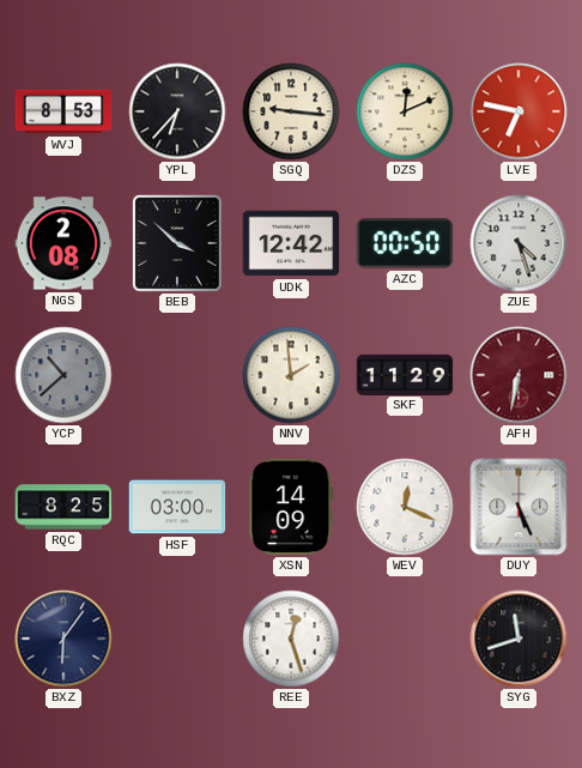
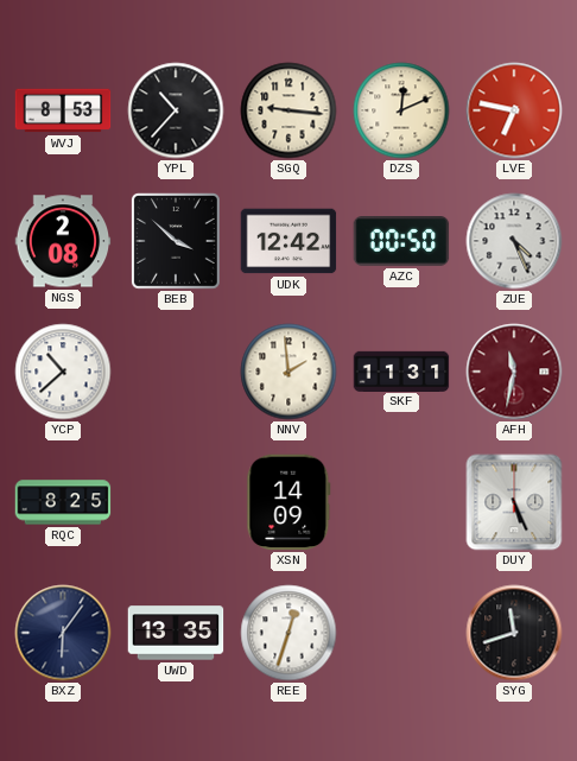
YPL: 6:37 -> 10:37 (176, 110)
ZUE: 4:27 -> 4:26 (514, 241)
YCP dial: grey -> white (63, 372)
SKF: 11:29 -> 11:31 (401, 370)
AFH: 6:32 -> 11:32 (514, 372)
HSF: 03:00 -> none (177, 507)
WEV: 12:19 -> none (405, 507)
UWD: none -> 13:35 (176, 633)
REE: 12:27 -> 12:33 (288, 633)
